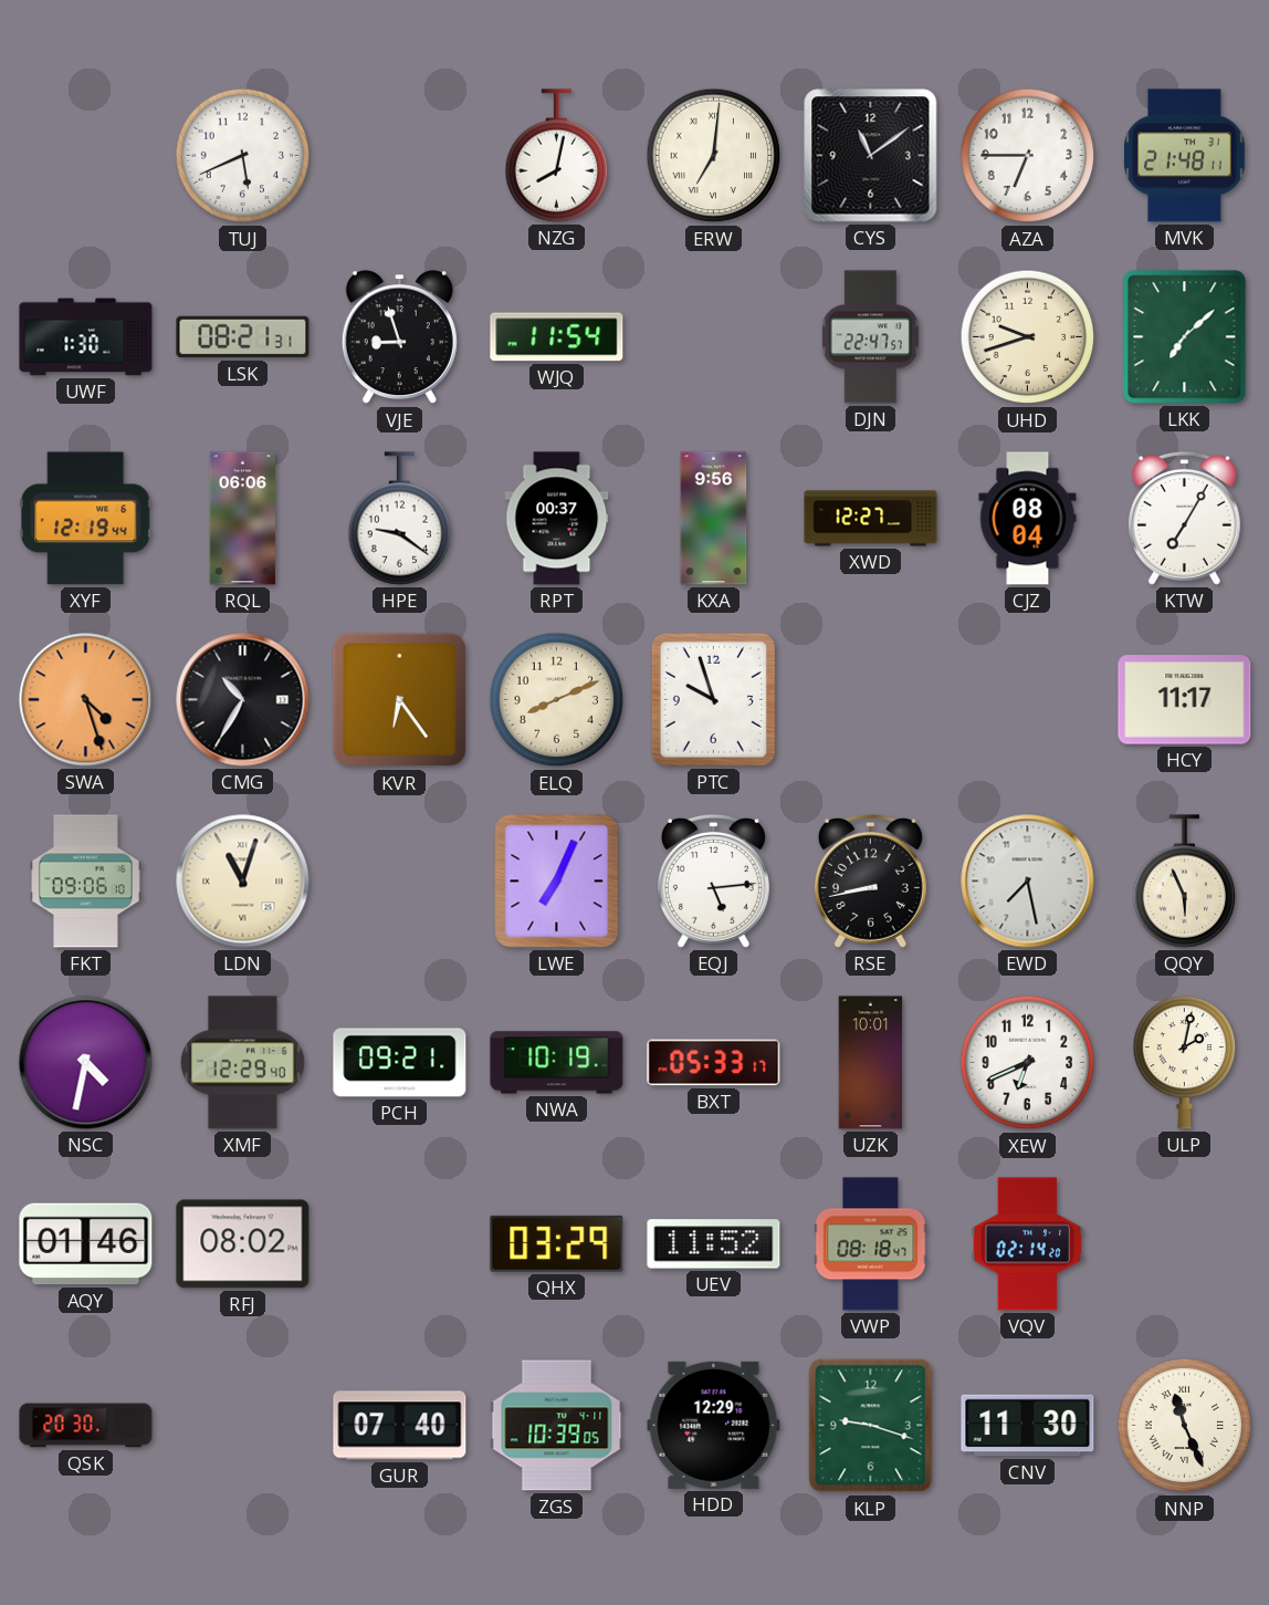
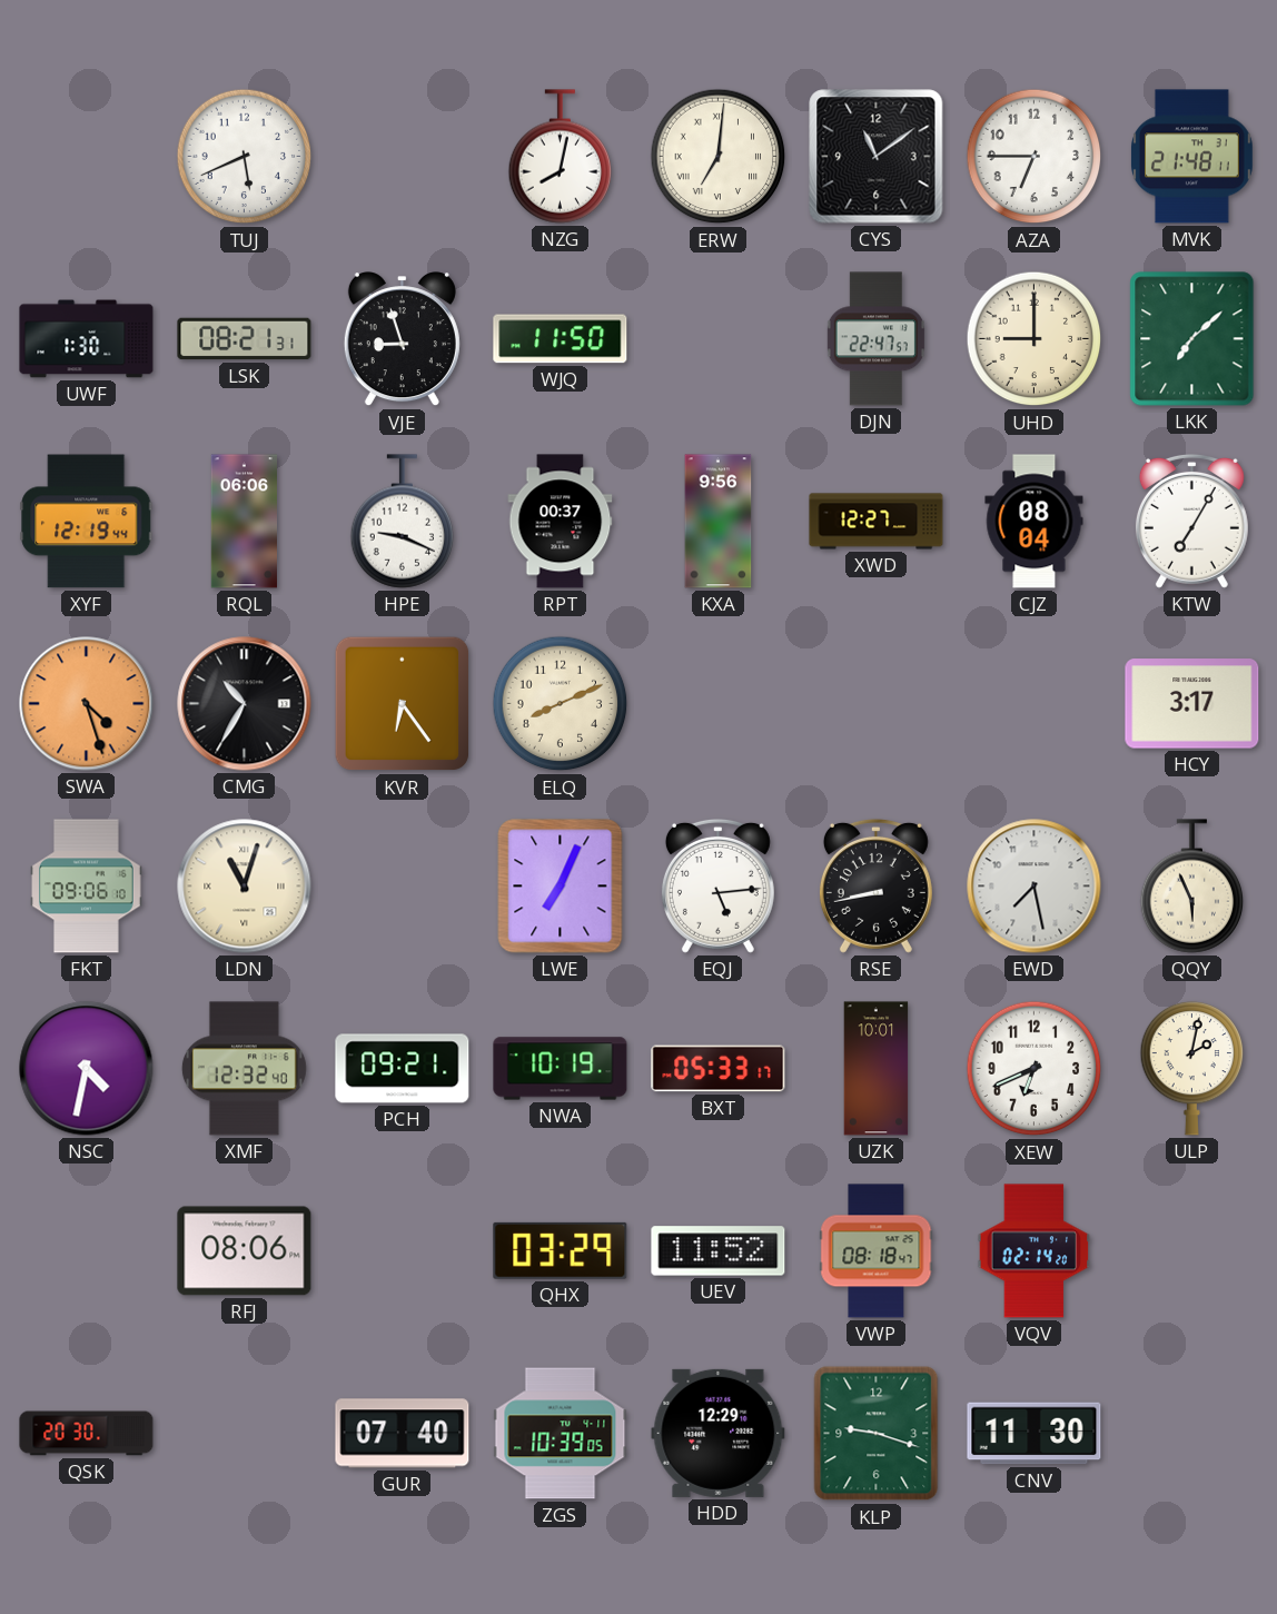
WJQ: 11:54 -> 11:50 (561, 339)
UHD: 9:42 -> 9:00 (1035, 339)
HPE: 9:21 -> 9:19 (403, 522)
PTC: 9:57 -> none (713, 699)
HCY: 11:17 -> 3:17 (1192, 704)
XMF: 12:29 -> 12:32 (244, 1069)
AQY: 01:46 -> none (86, 1244)
RFJ: 08:02 -> 08:06 (245, 1251)
NNP: 11:26 -> none (1185, 1426)
